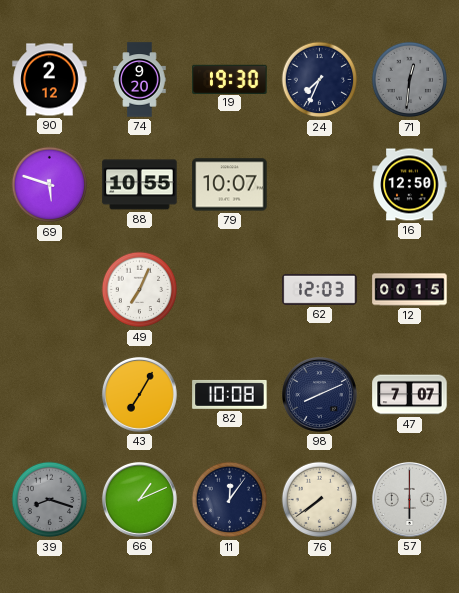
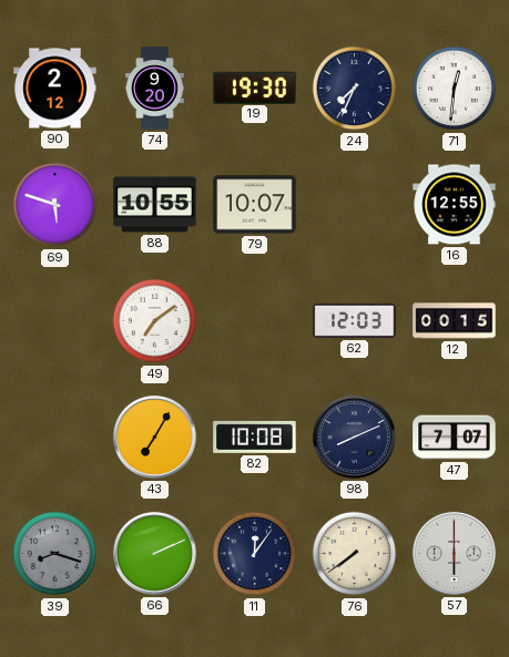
71 dial: grey -> white (455, 89)
16: 12:50 -> 12:55 (455, 205)
49: 7:04 -> 7:09 (155, 321)
66: 1:11 -> 2:11 (154, 553)
